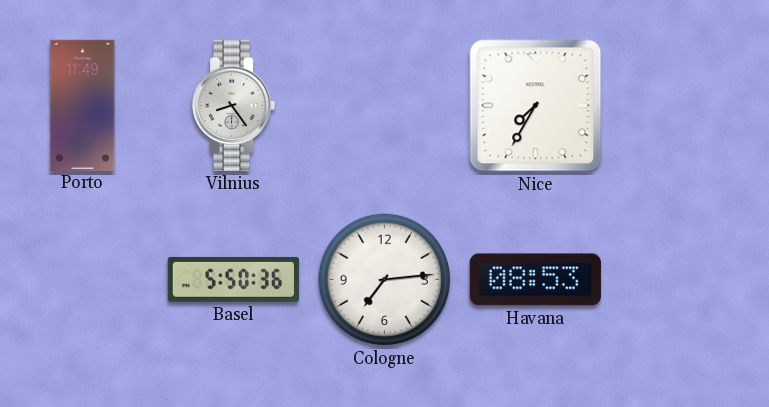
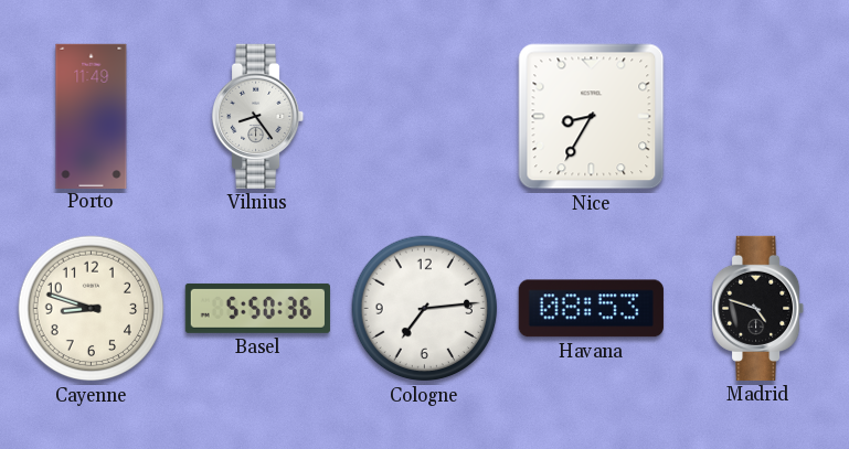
Nice: 7:35 -> 8:35 (592, 117)
Cayenne: none -> 8:48 (92, 309)
Madrid: none -> 4:48 (758, 308)
